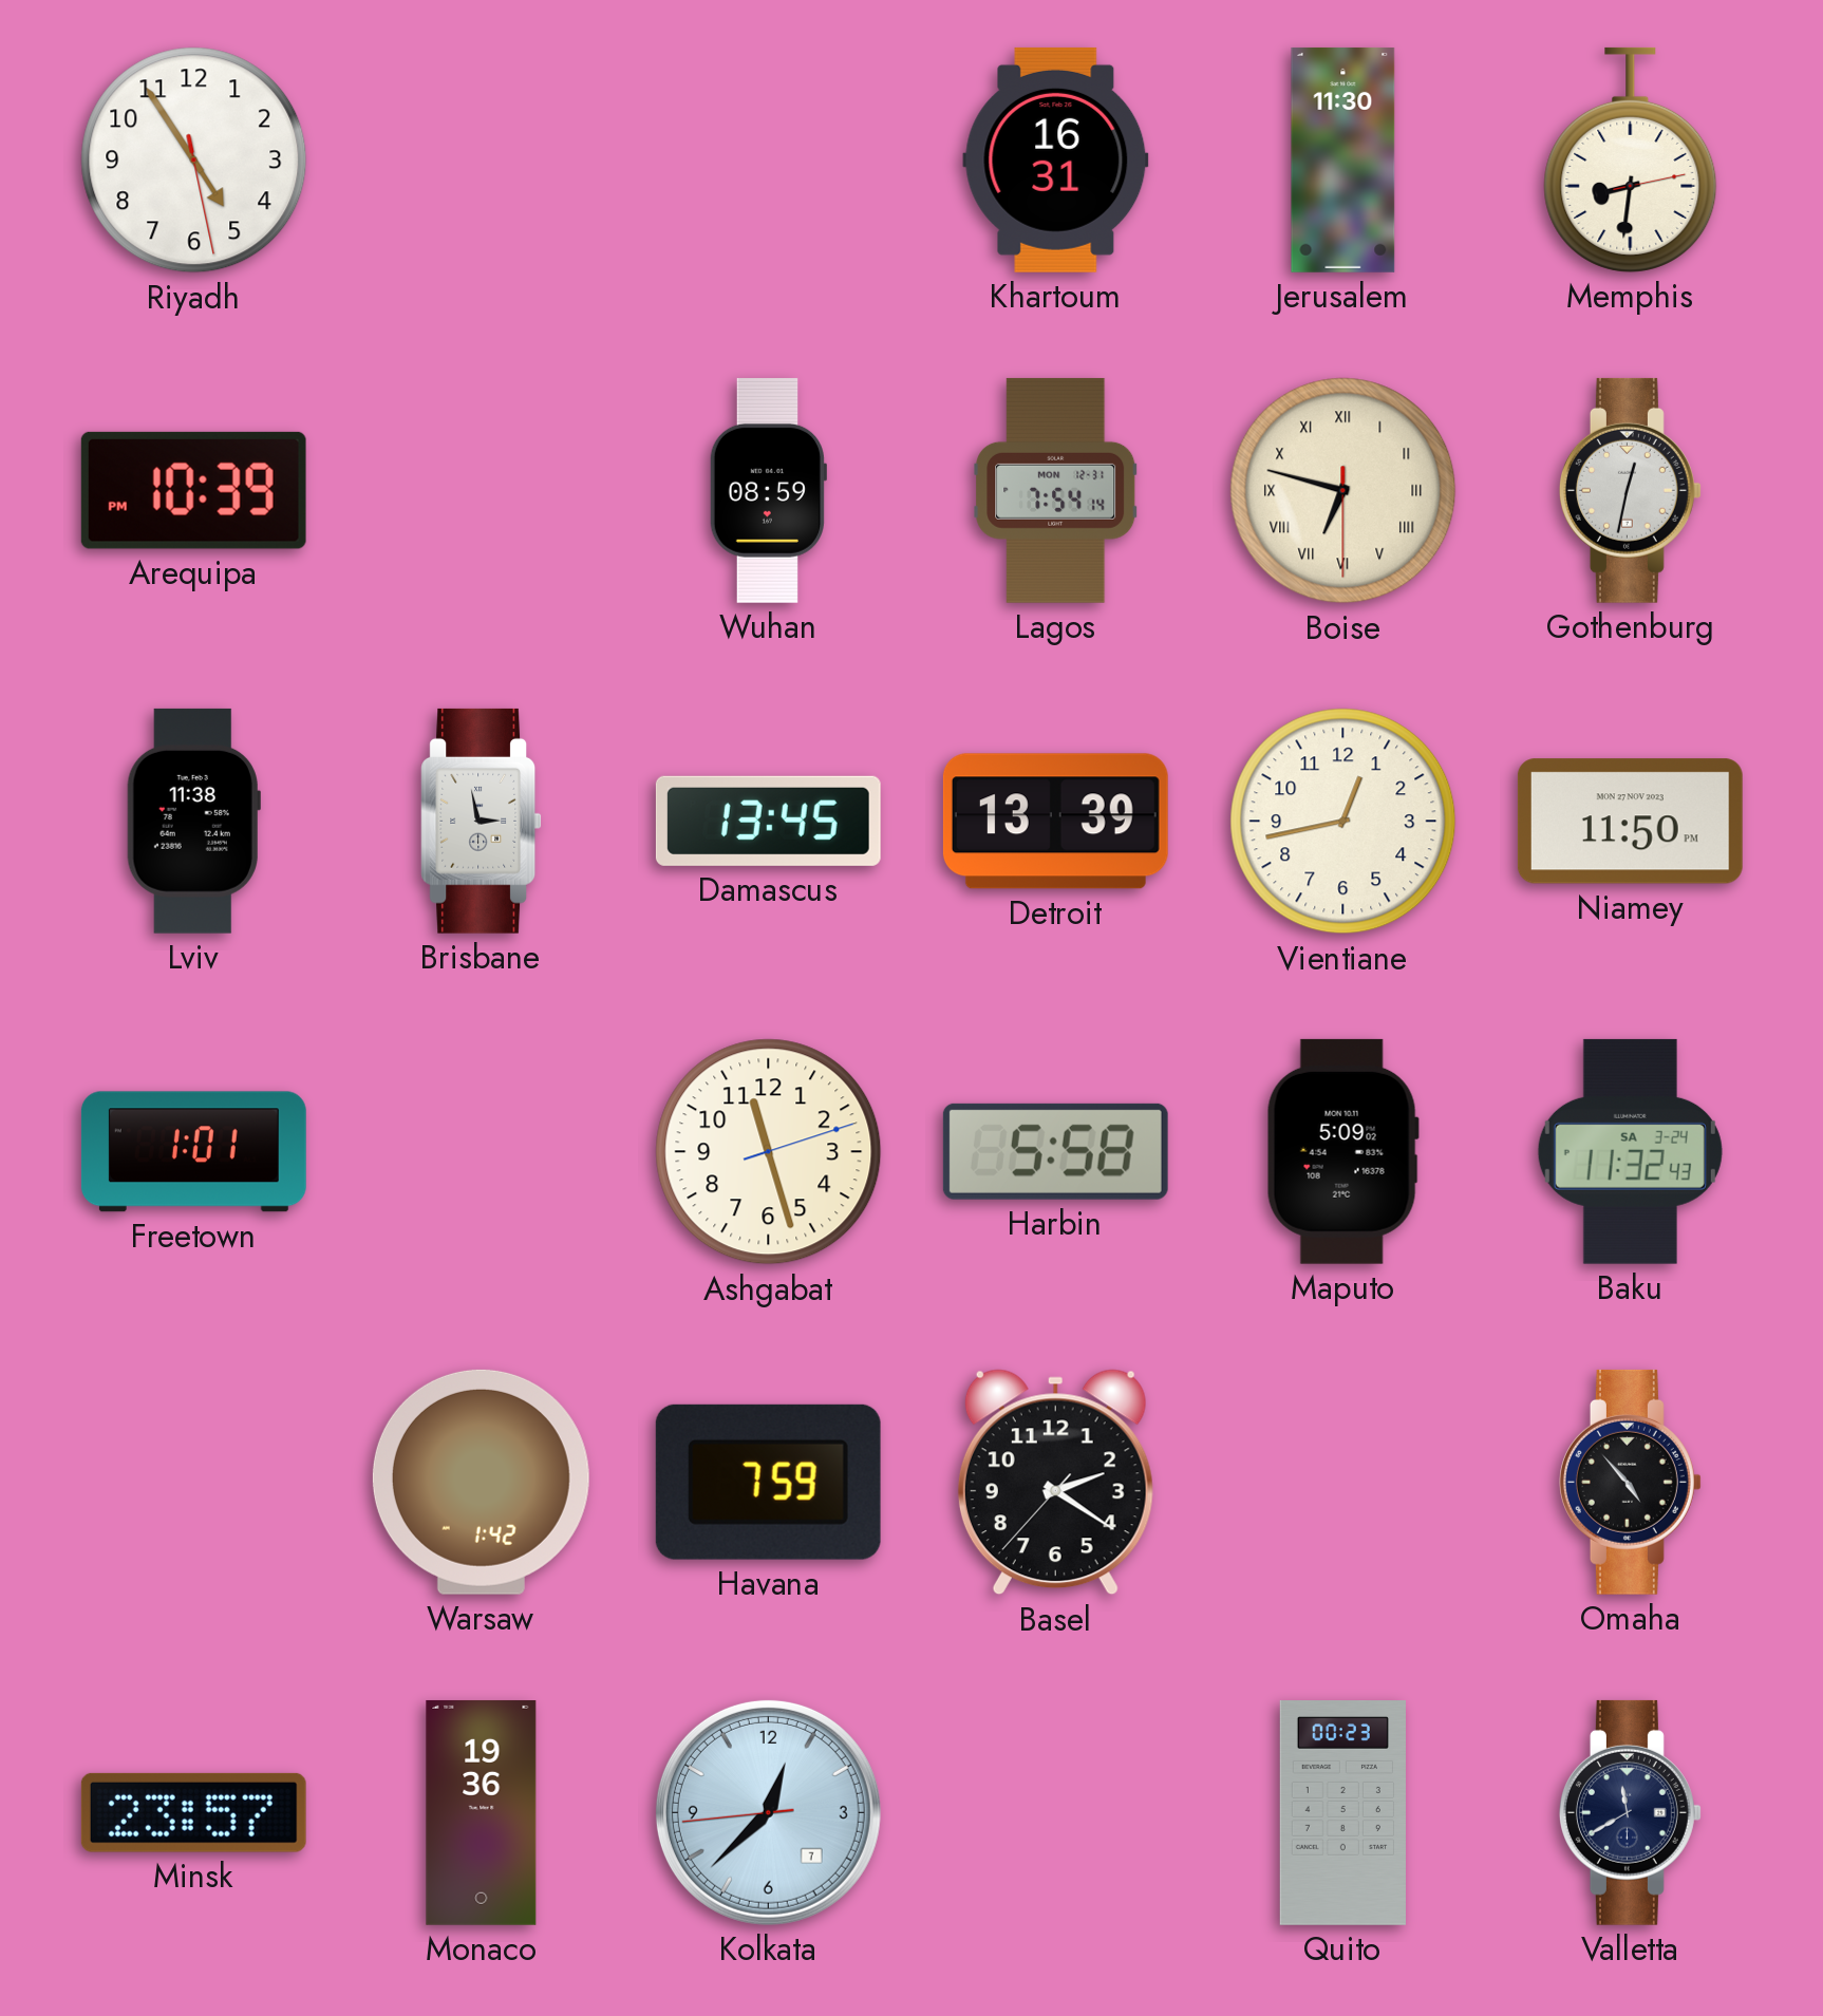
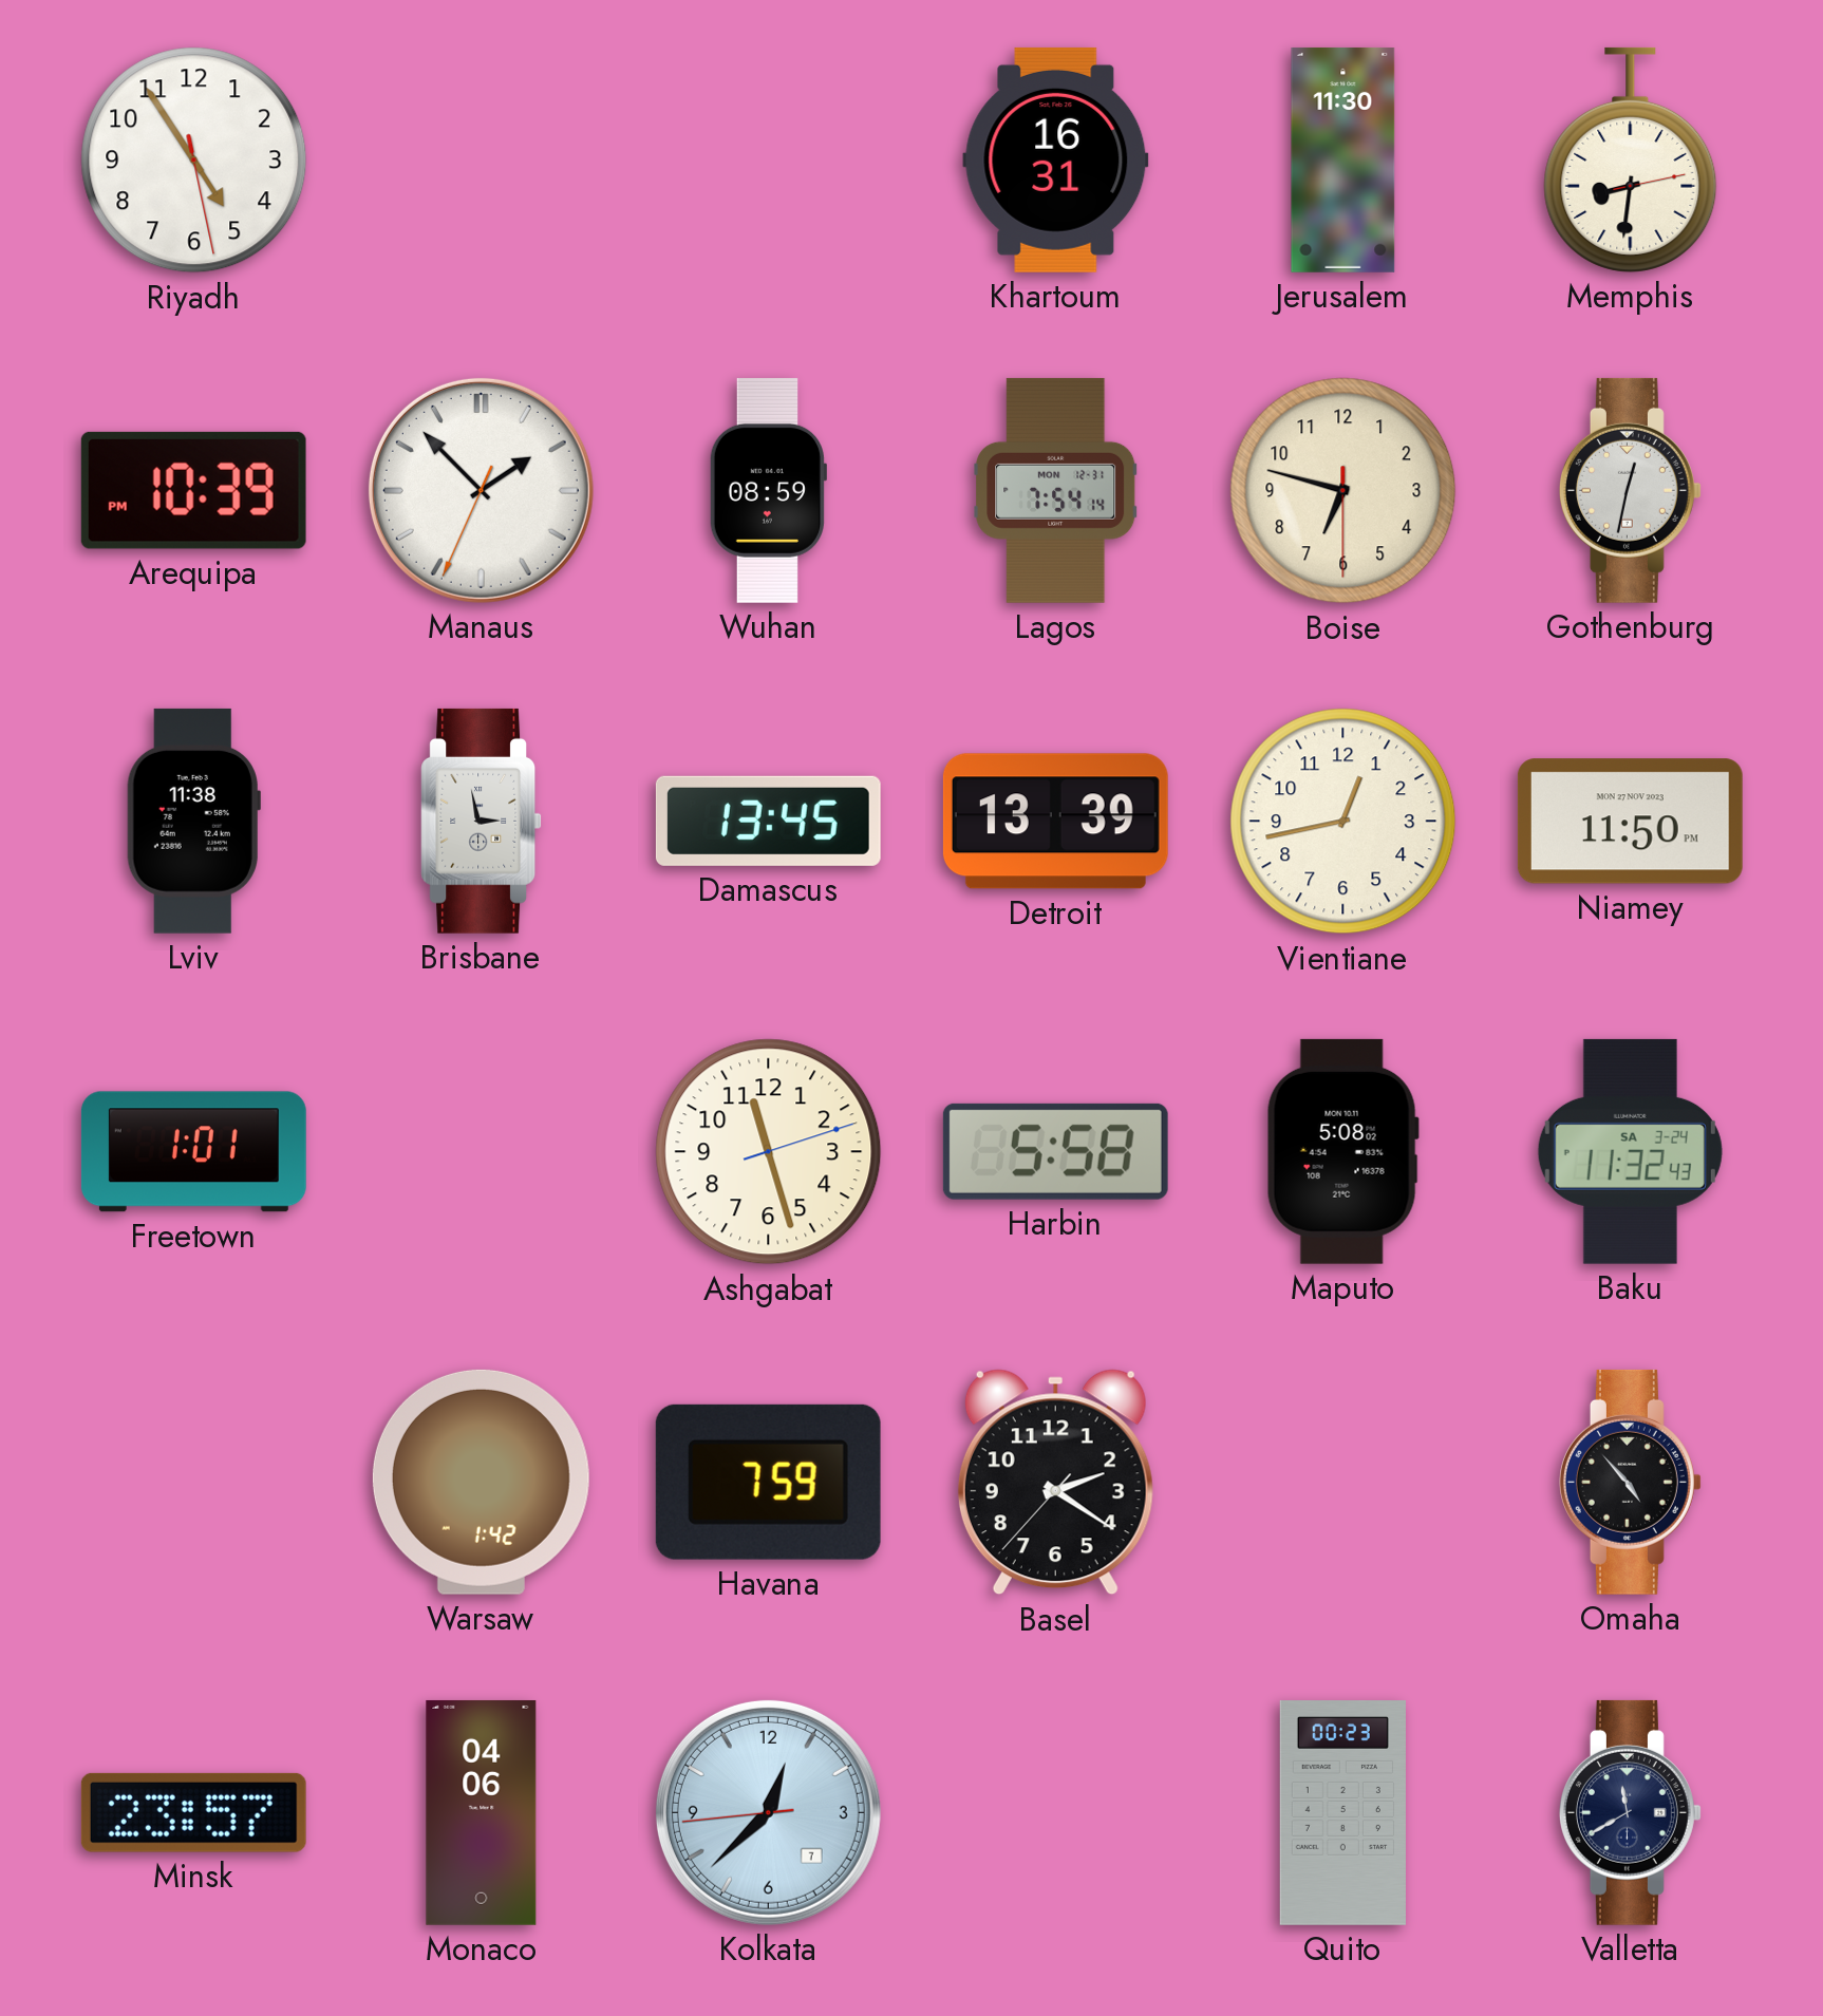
Manaus: none -> 1:52 (481, 490)
Boise numerals: Roman -> Arabic (1343, 491)
Maputo: 5:09 -> 5:08 (1342, 1151)
Monaco: 19:36 -> 04:06 (482, 1812)
